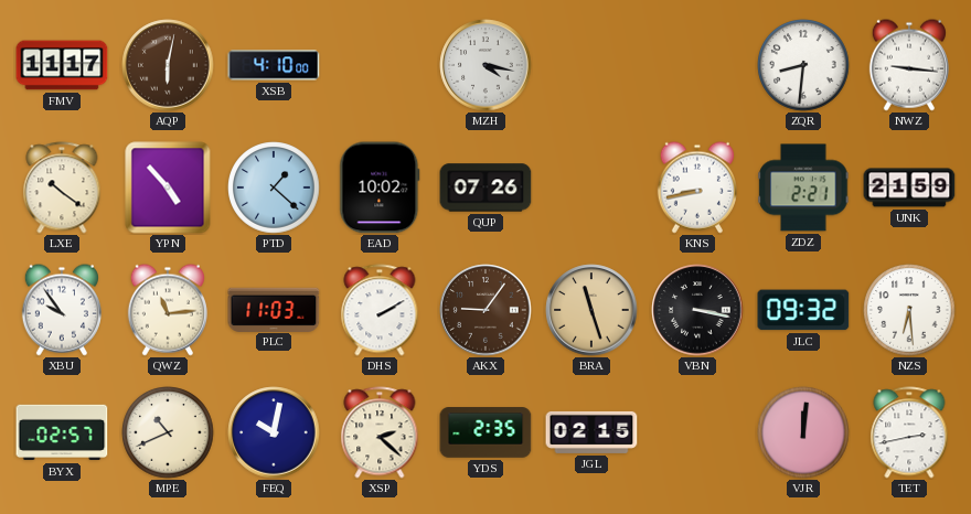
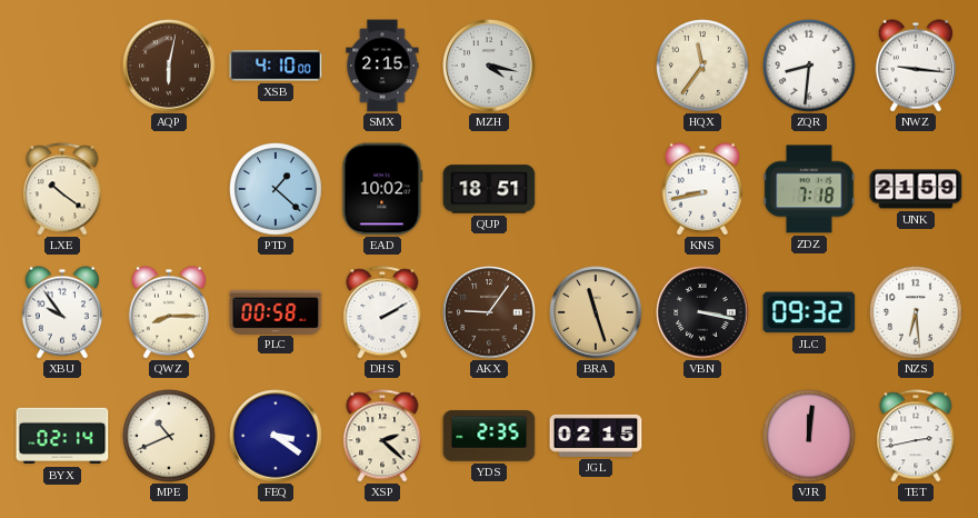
FMV: 11:17 -> none (62, 65)
SMX: none -> 2:15 (382, 66)
HQX: none -> 11:36 (702, 66)
YPN: 4:53 -> none (168, 188)
QUP: 07:26 -> 18:51 (489, 189)
ZDZ: 2:21 -> 7:18 (809, 189)
QWZ: 11:14 -> 8:15 (169, 312)
PLC: 11:03 -> 00:58 (276, 311)
BYX: 02:57 -> 02:14 (62, 436)
FEQ: 10:02 -> 3:21 (276, 436)
